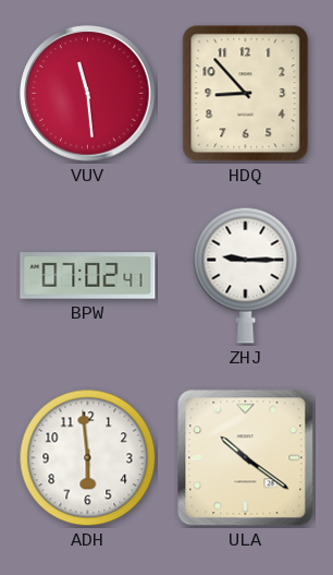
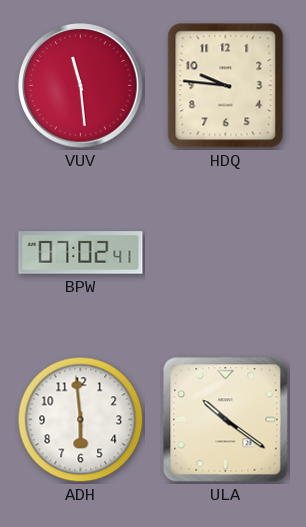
HDQ: 8:53 -> 9:46 (226, 86)
ZHJ: 9:15 -> none (246, 275)
